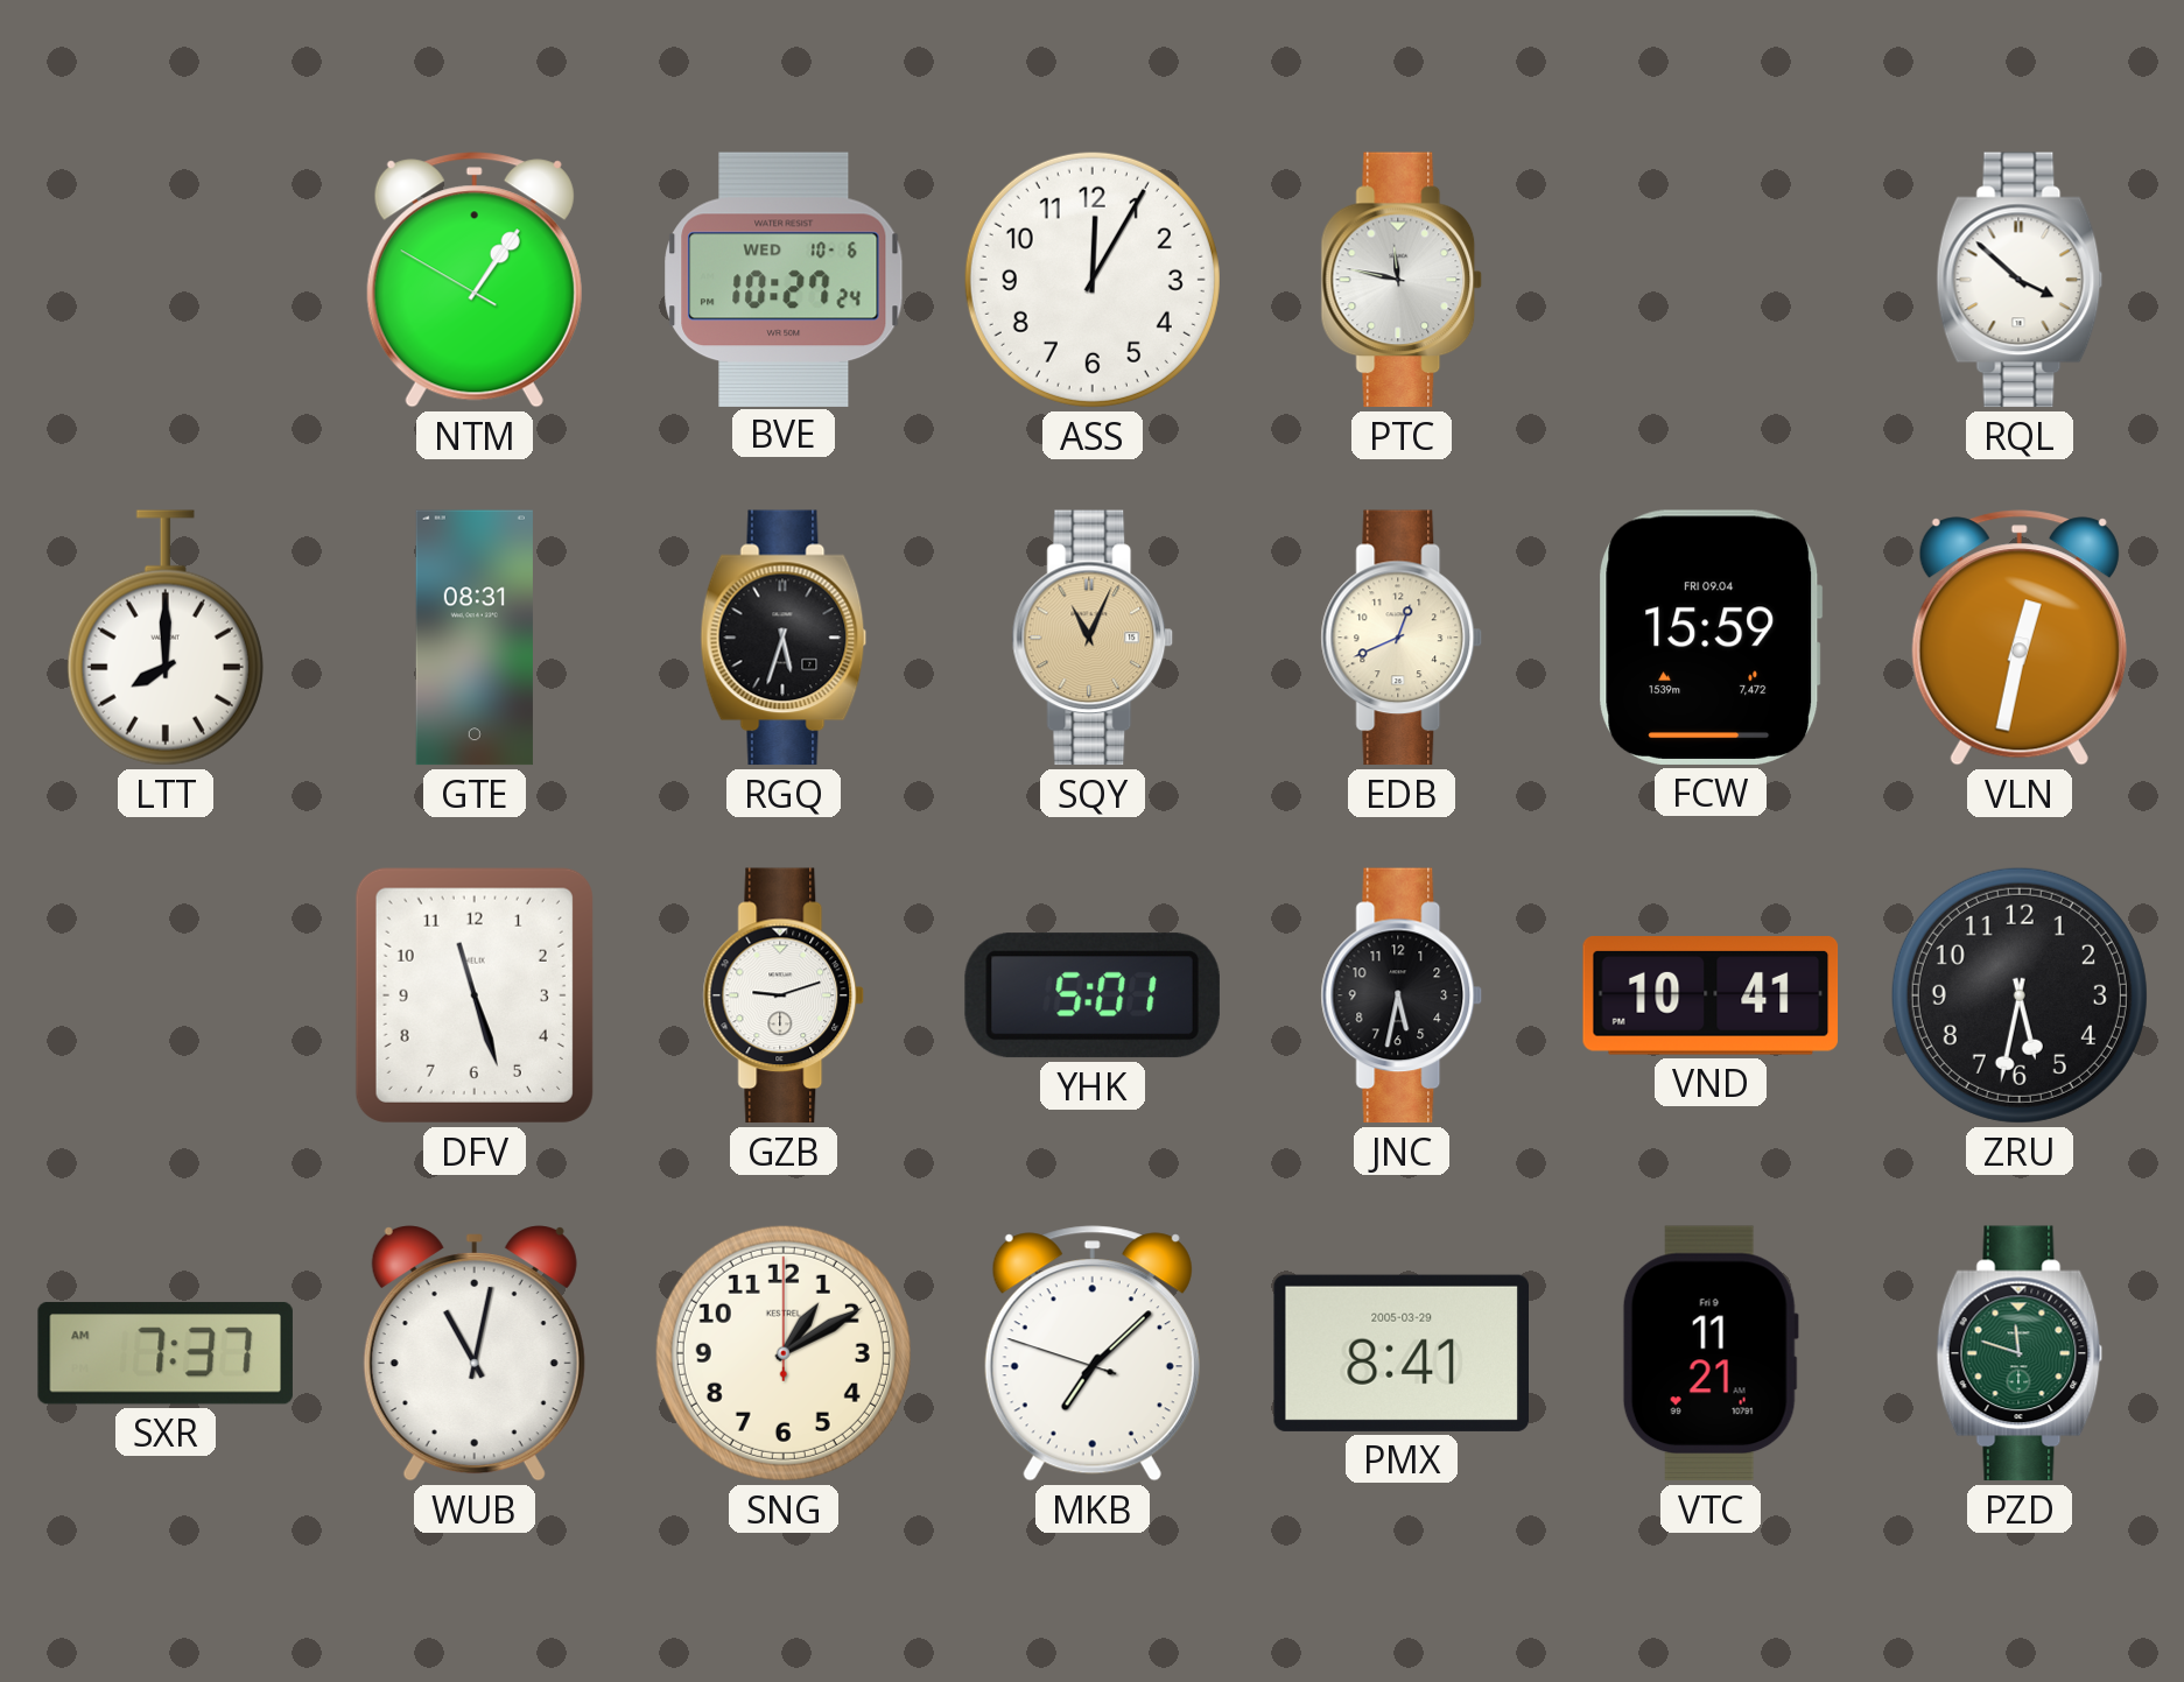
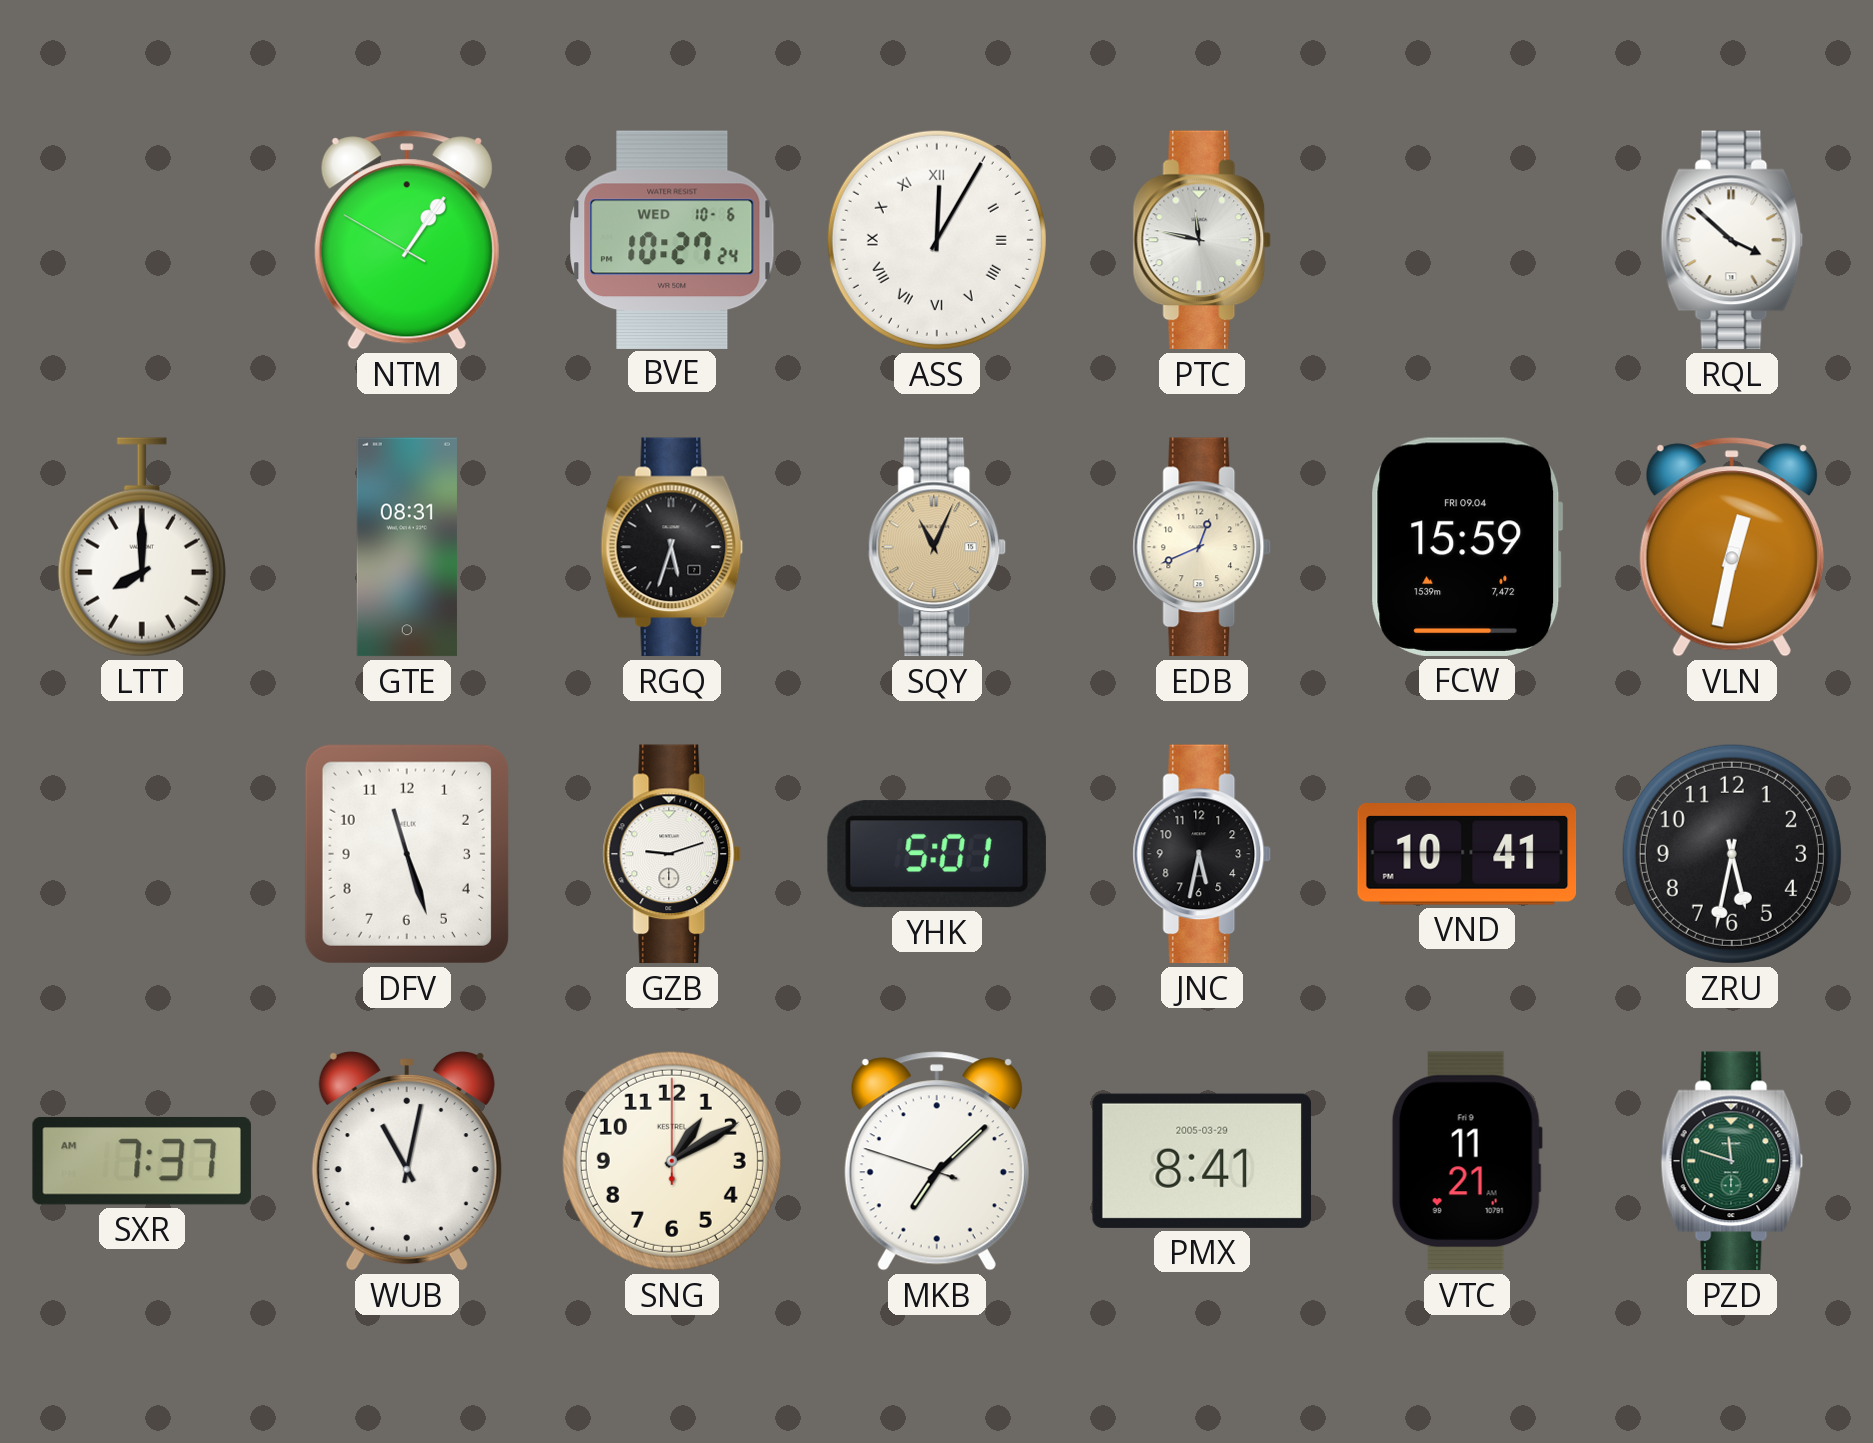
ASS numerals: Arabic -> Roman (937, 240)
